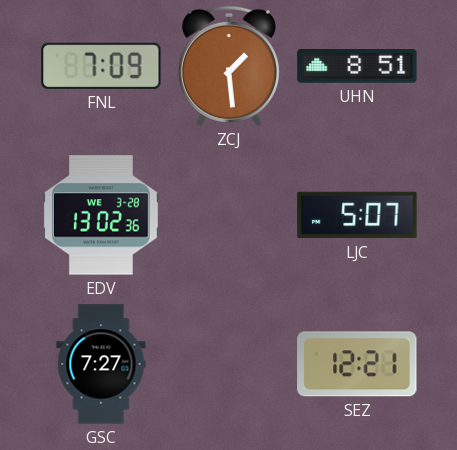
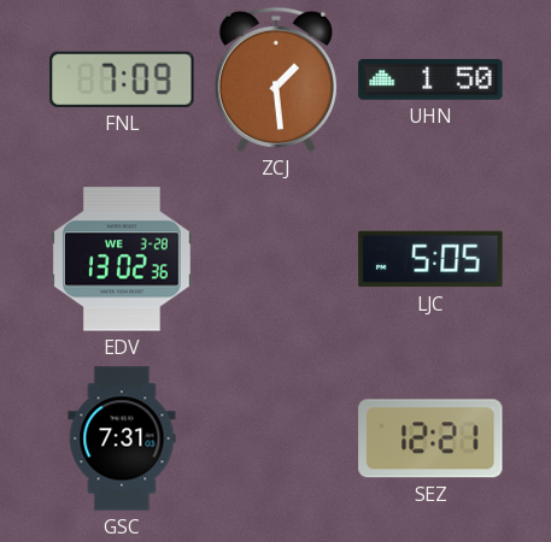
UHN: 8:51 -> 1:50 (430, 81)
LJC: 5:07 -> 5:05 (430, 259)
GSC: 7:27 -> 7:31 (122, 438)
